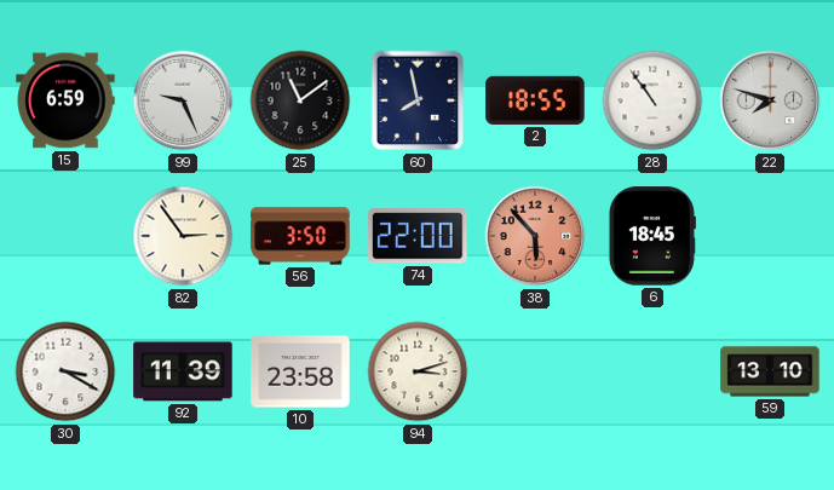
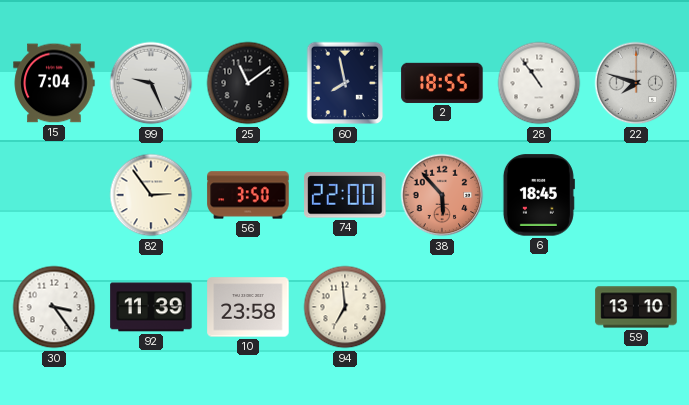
15: 6:59 -> 7:04 (54, 83)
30: 3:20 -> 3:24 (54, 307)
94: 3:12 -> 6:59 (345, 307)
